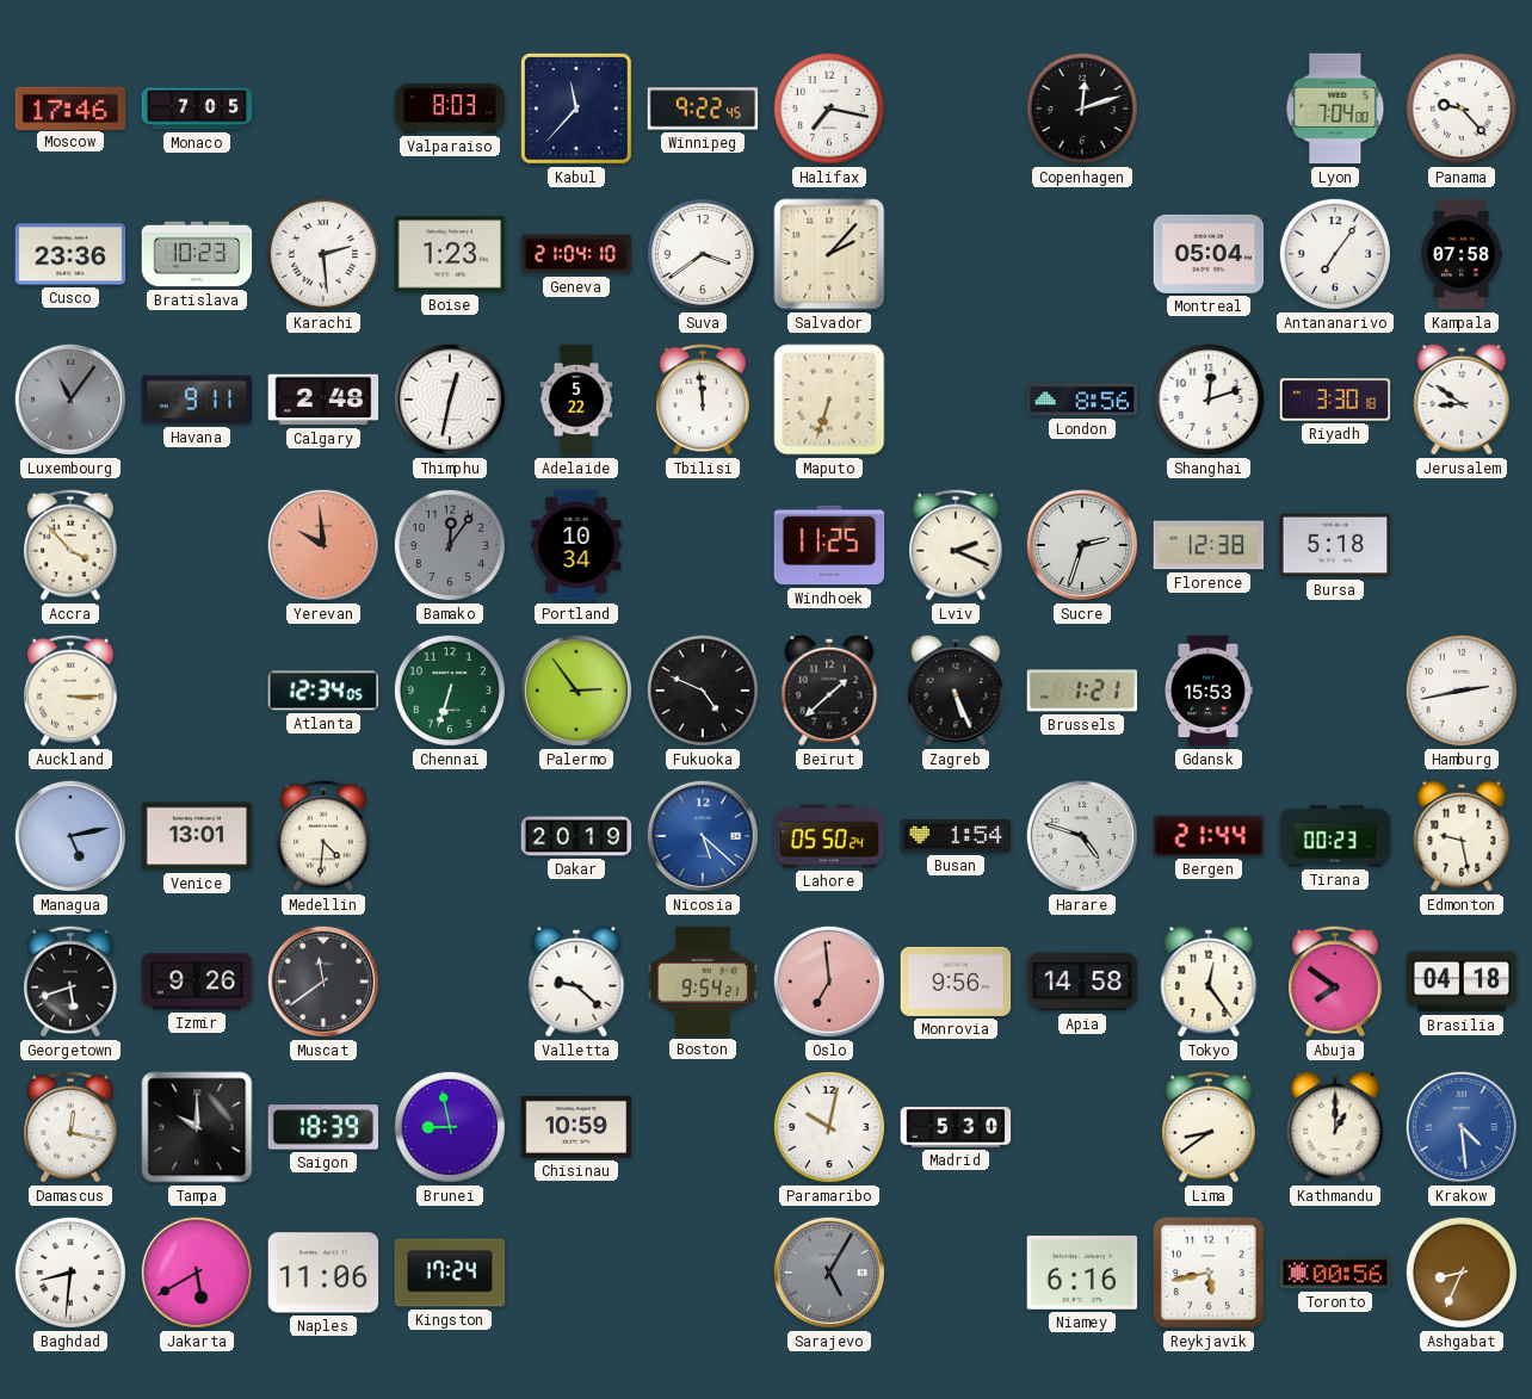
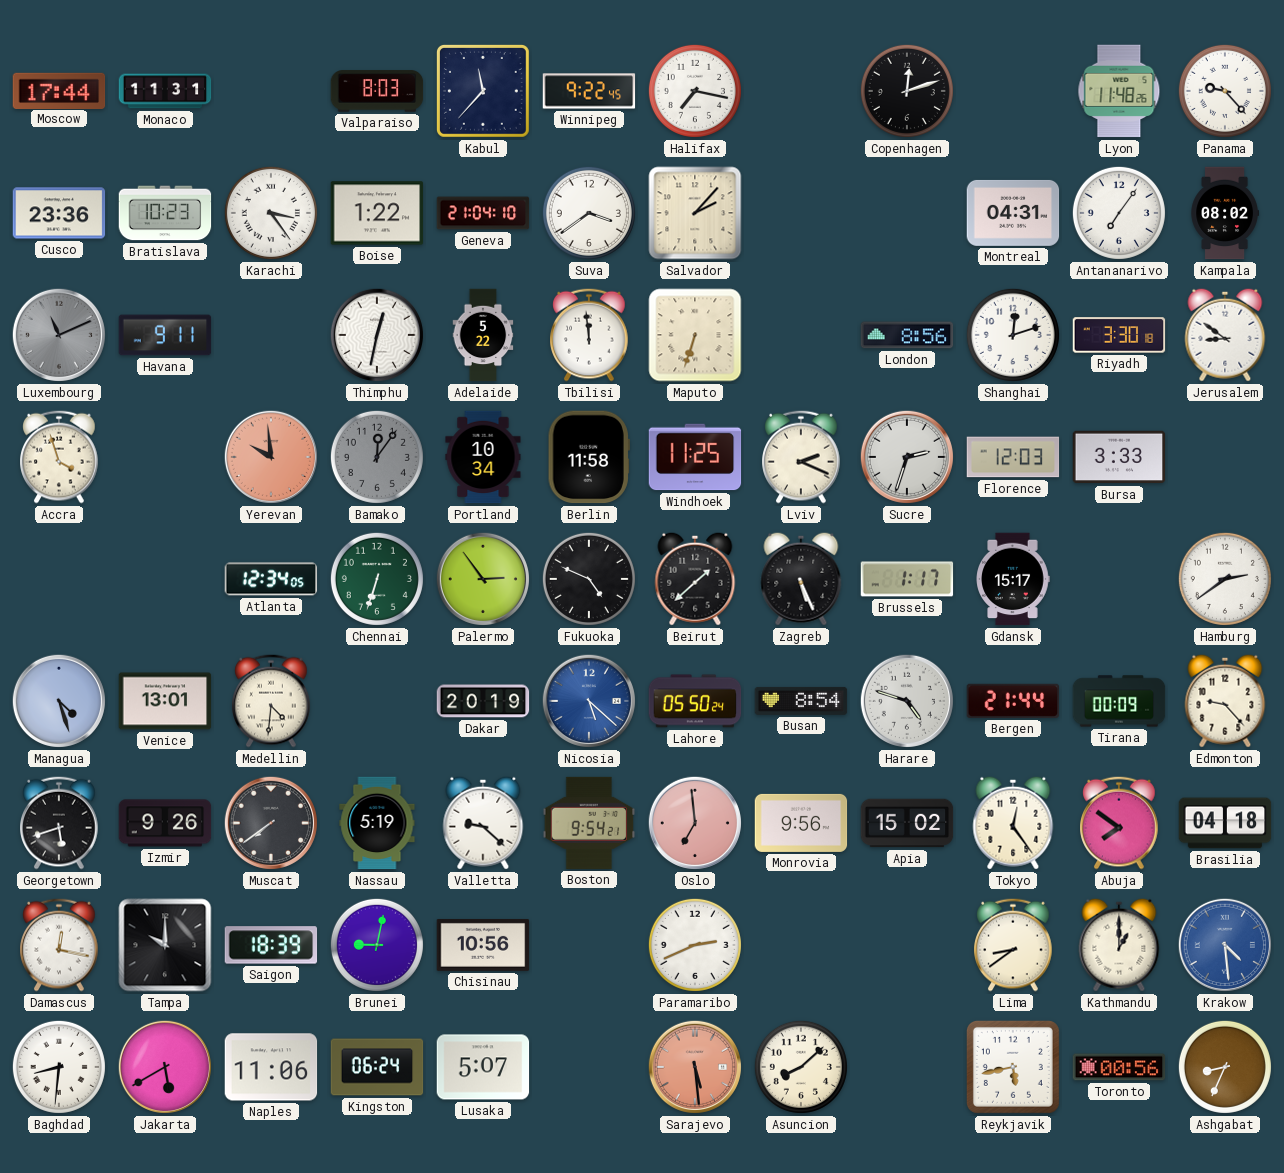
Moscow: 17:46 -> 17:44 (59, 90)
Monaco: 7:05 -> 11:31 (165, 91)
Lyon: 7:04 -> 11:48 (1119, 91)
Karachi: 2:29 -> 3:24 (271, 213)
Boise: 1:23 -> 1:22 (377, 213)
Montreal: 05:04 -> 04:31 (1013, 213)
Kampala: 07:58 -> 08:02 (1224, 213)
Luxembourg: 11:06 -> 11:11 (59, 335)
Calgary: 2:48 -> none (323, 400)
Accra: 3:53 -> 3:57 (59, 457)
Berlin: none -> 11:58 (589, 457)
Florence: 12:38 -> 12:03 (1013, 457)
Bursa: 5:18 -> 3:33 (1119, 457)
Auckland: 3:15 -> none (70, 691)
Brussels: 1:21 -> 1:17 (907, 579)
Gdansk: 15:53 -> 15:17 (1013, 579)
Hamburg: 2:43 -> 2:39 (1225, 579)
Managua: 5:13 -> 4:27 (59, 701)
Busan: 1:54 -> 8:54 (801, 701)
Tirana: 00:23 -> 00:09 (1119, 701)
Edmonton: 9:28 -> 9:23 (1225, 701)
Muscat: 11:39 -> 7:39 (271, 823)
Nassau: none -> 5:19 (377, 823)
Apia: 14:58 -> 15:02 (907, 823)
Brunei: 8:58 -> 9:02 (377, 945)
Chisinau: 10:59 -> 10:56 (483, 945)
Paramaribo: 10:02 -> 2:41 (695, 945)
Madrid: 5:30 -> none (956, 1127)
Kingston: 17:24 -> 06:24 (377, 1067)
Lusaka: none -> 5:07 (483, 1067)
Sarajevo: 5:05 -> 5:29 (695, 1067)
Sarajevo dial: grey -> salmon (695, 1067)
Asuncion: none -> 8:08 (801, 1067)
Niamey: 6:16 -> none (1082, 1273)
